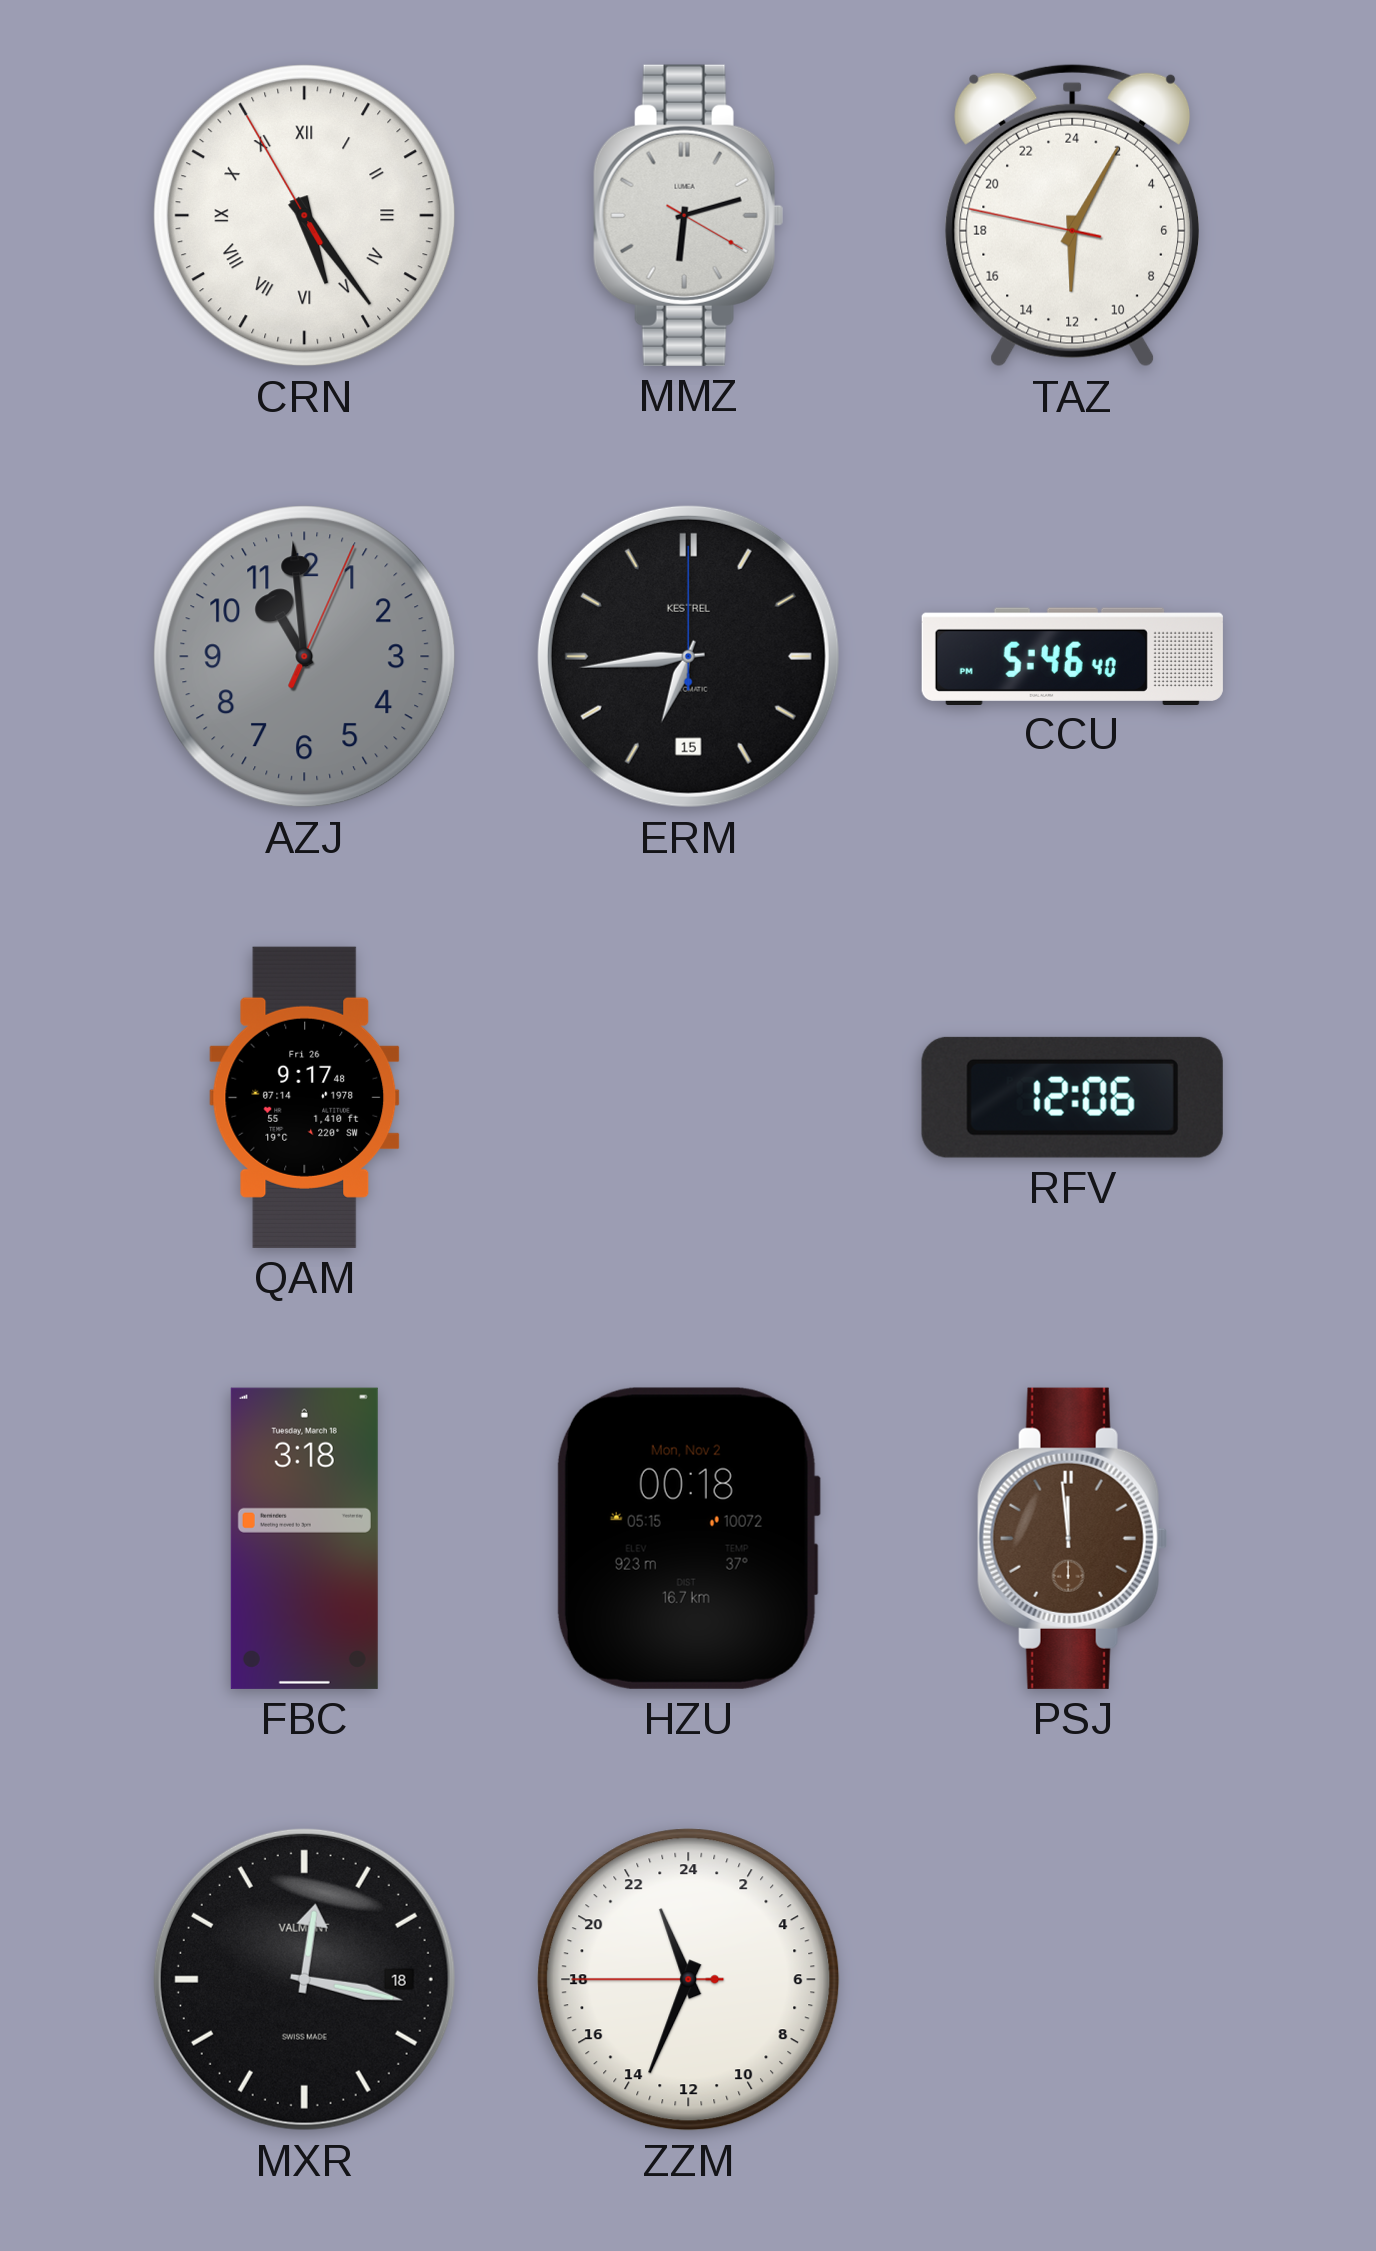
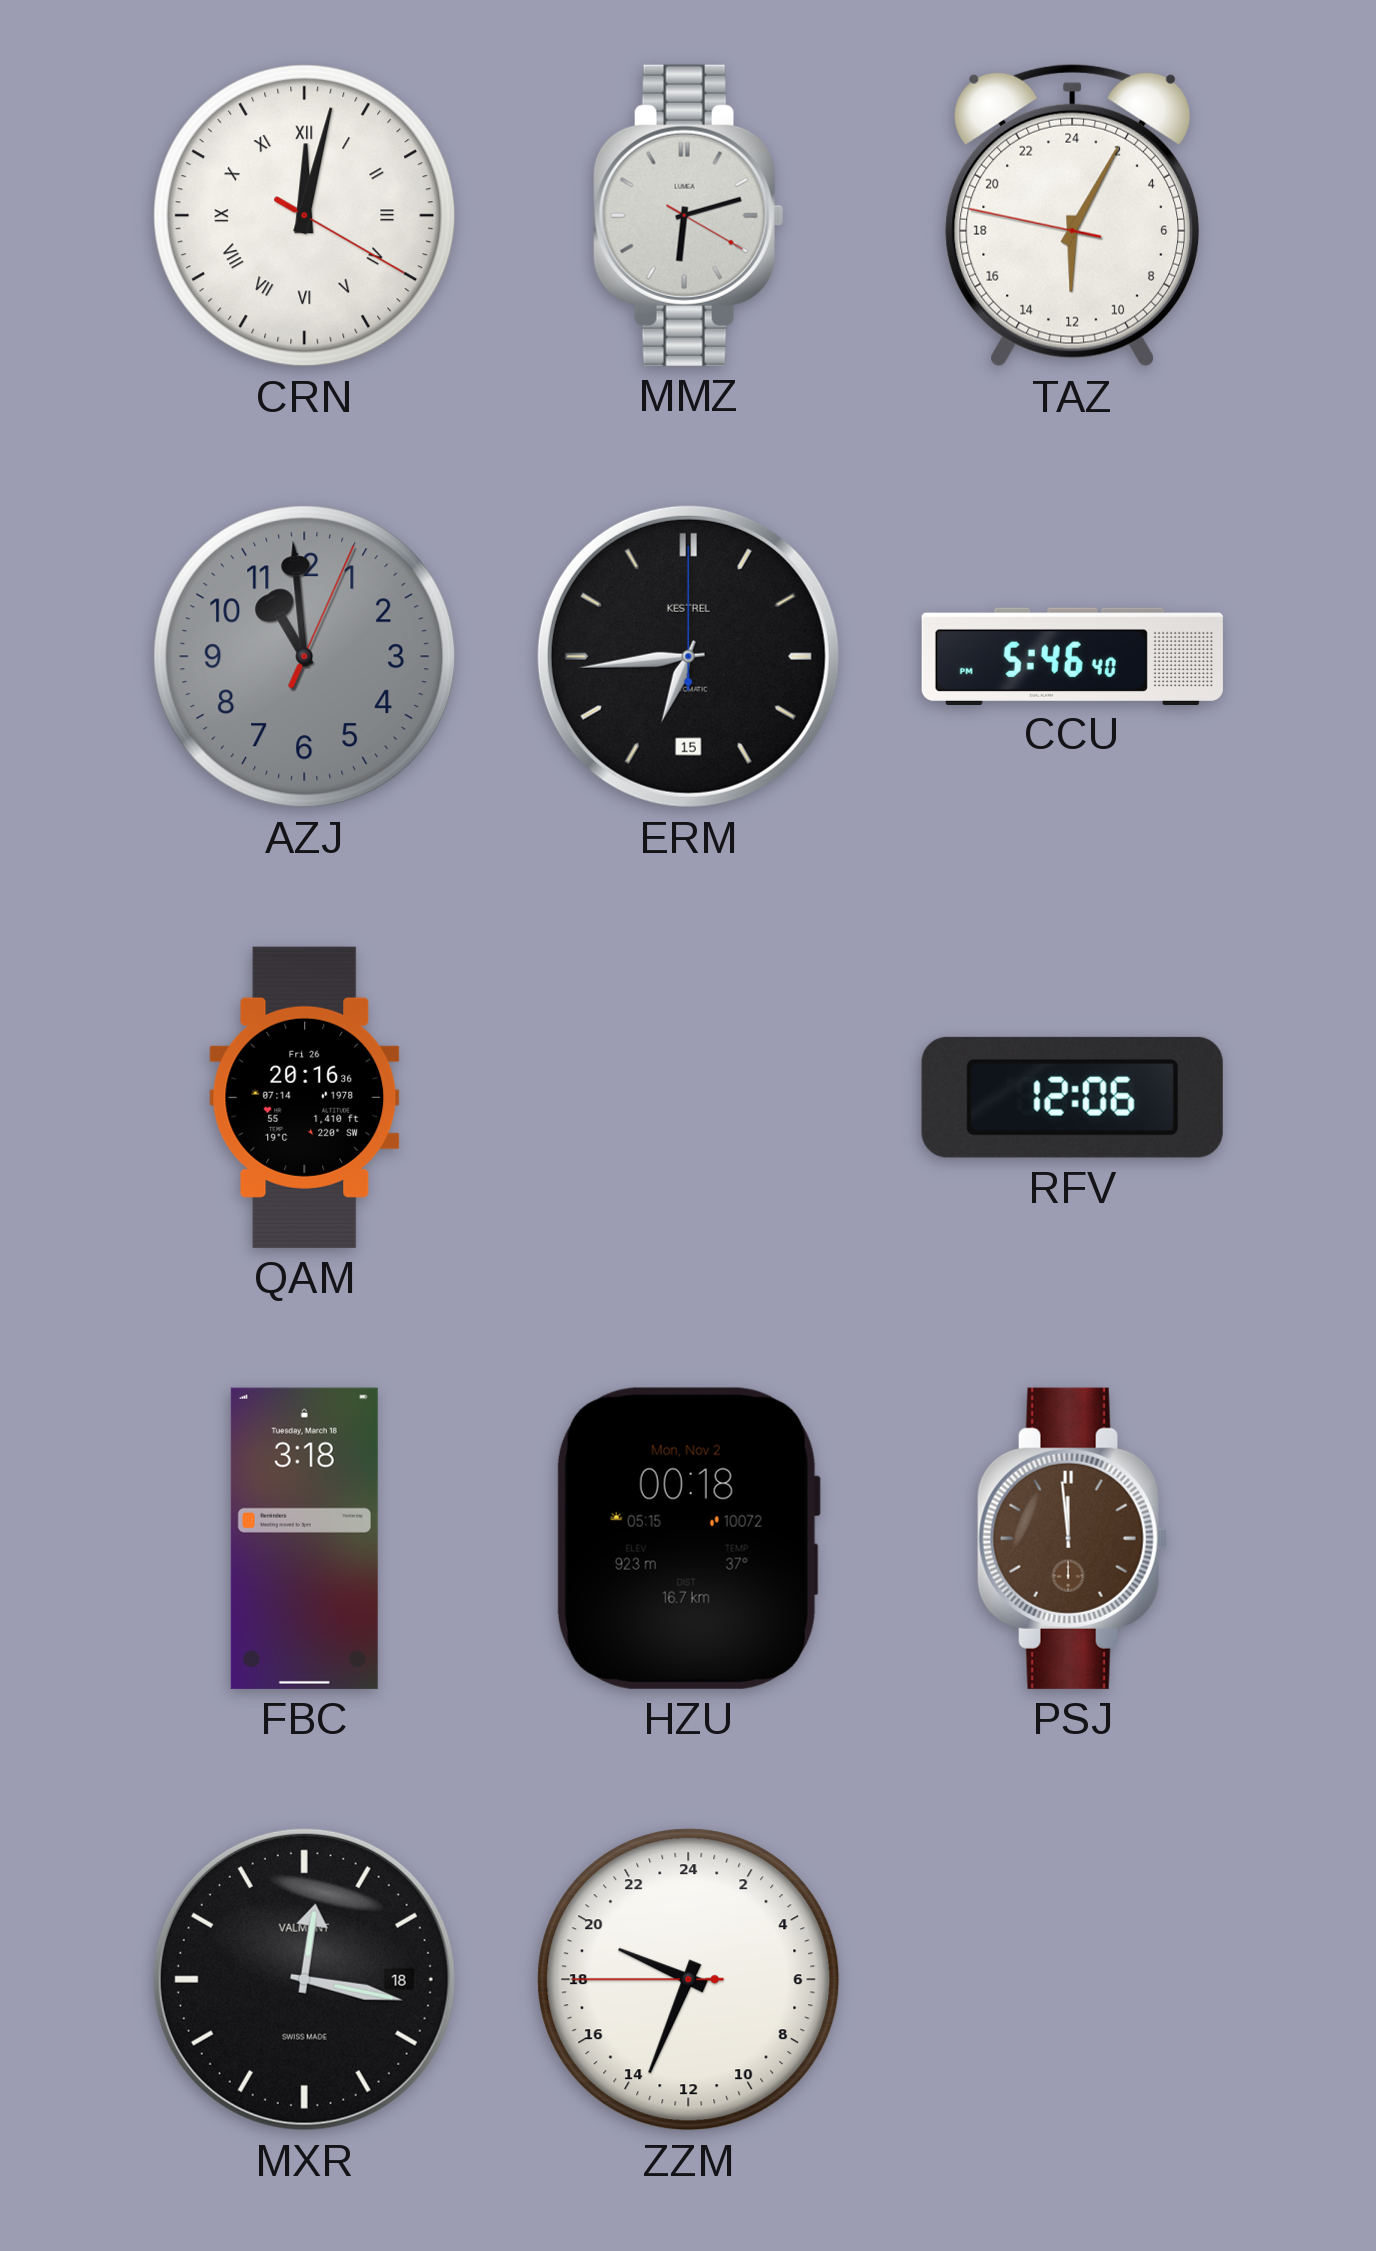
CRN: 5:23 -> 12:02 (305, 216)
QAM: 9:17 -> 20:16 (305, 1097)
ZZM: 22:33 -> 19:33 (689, 1980)
